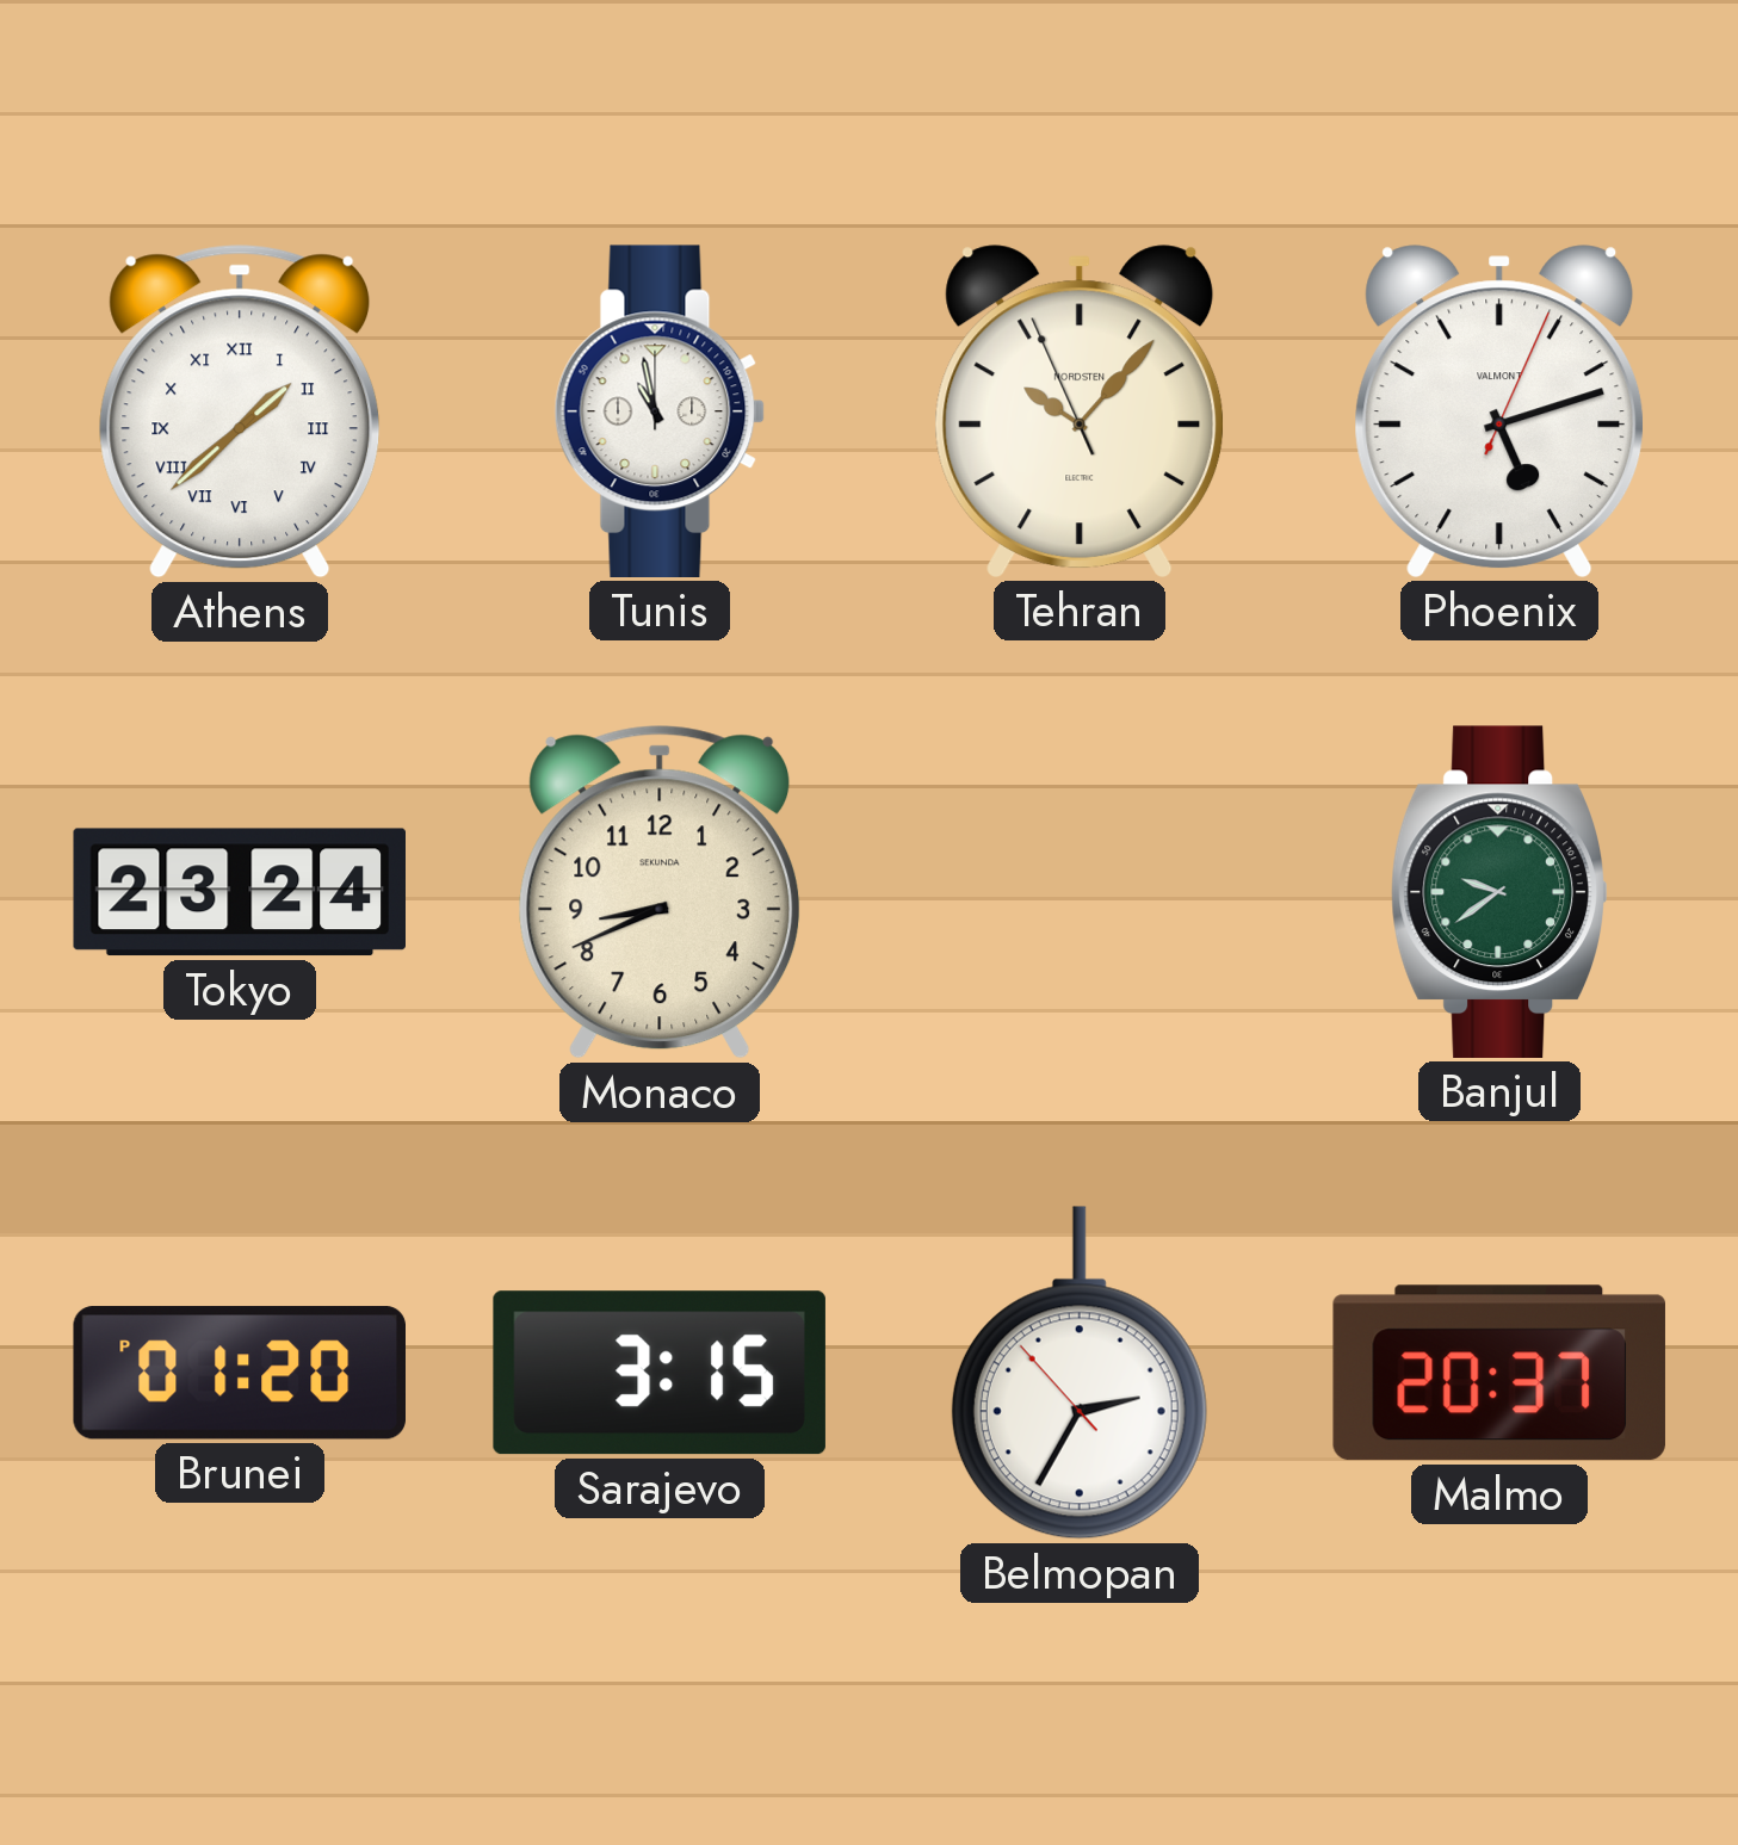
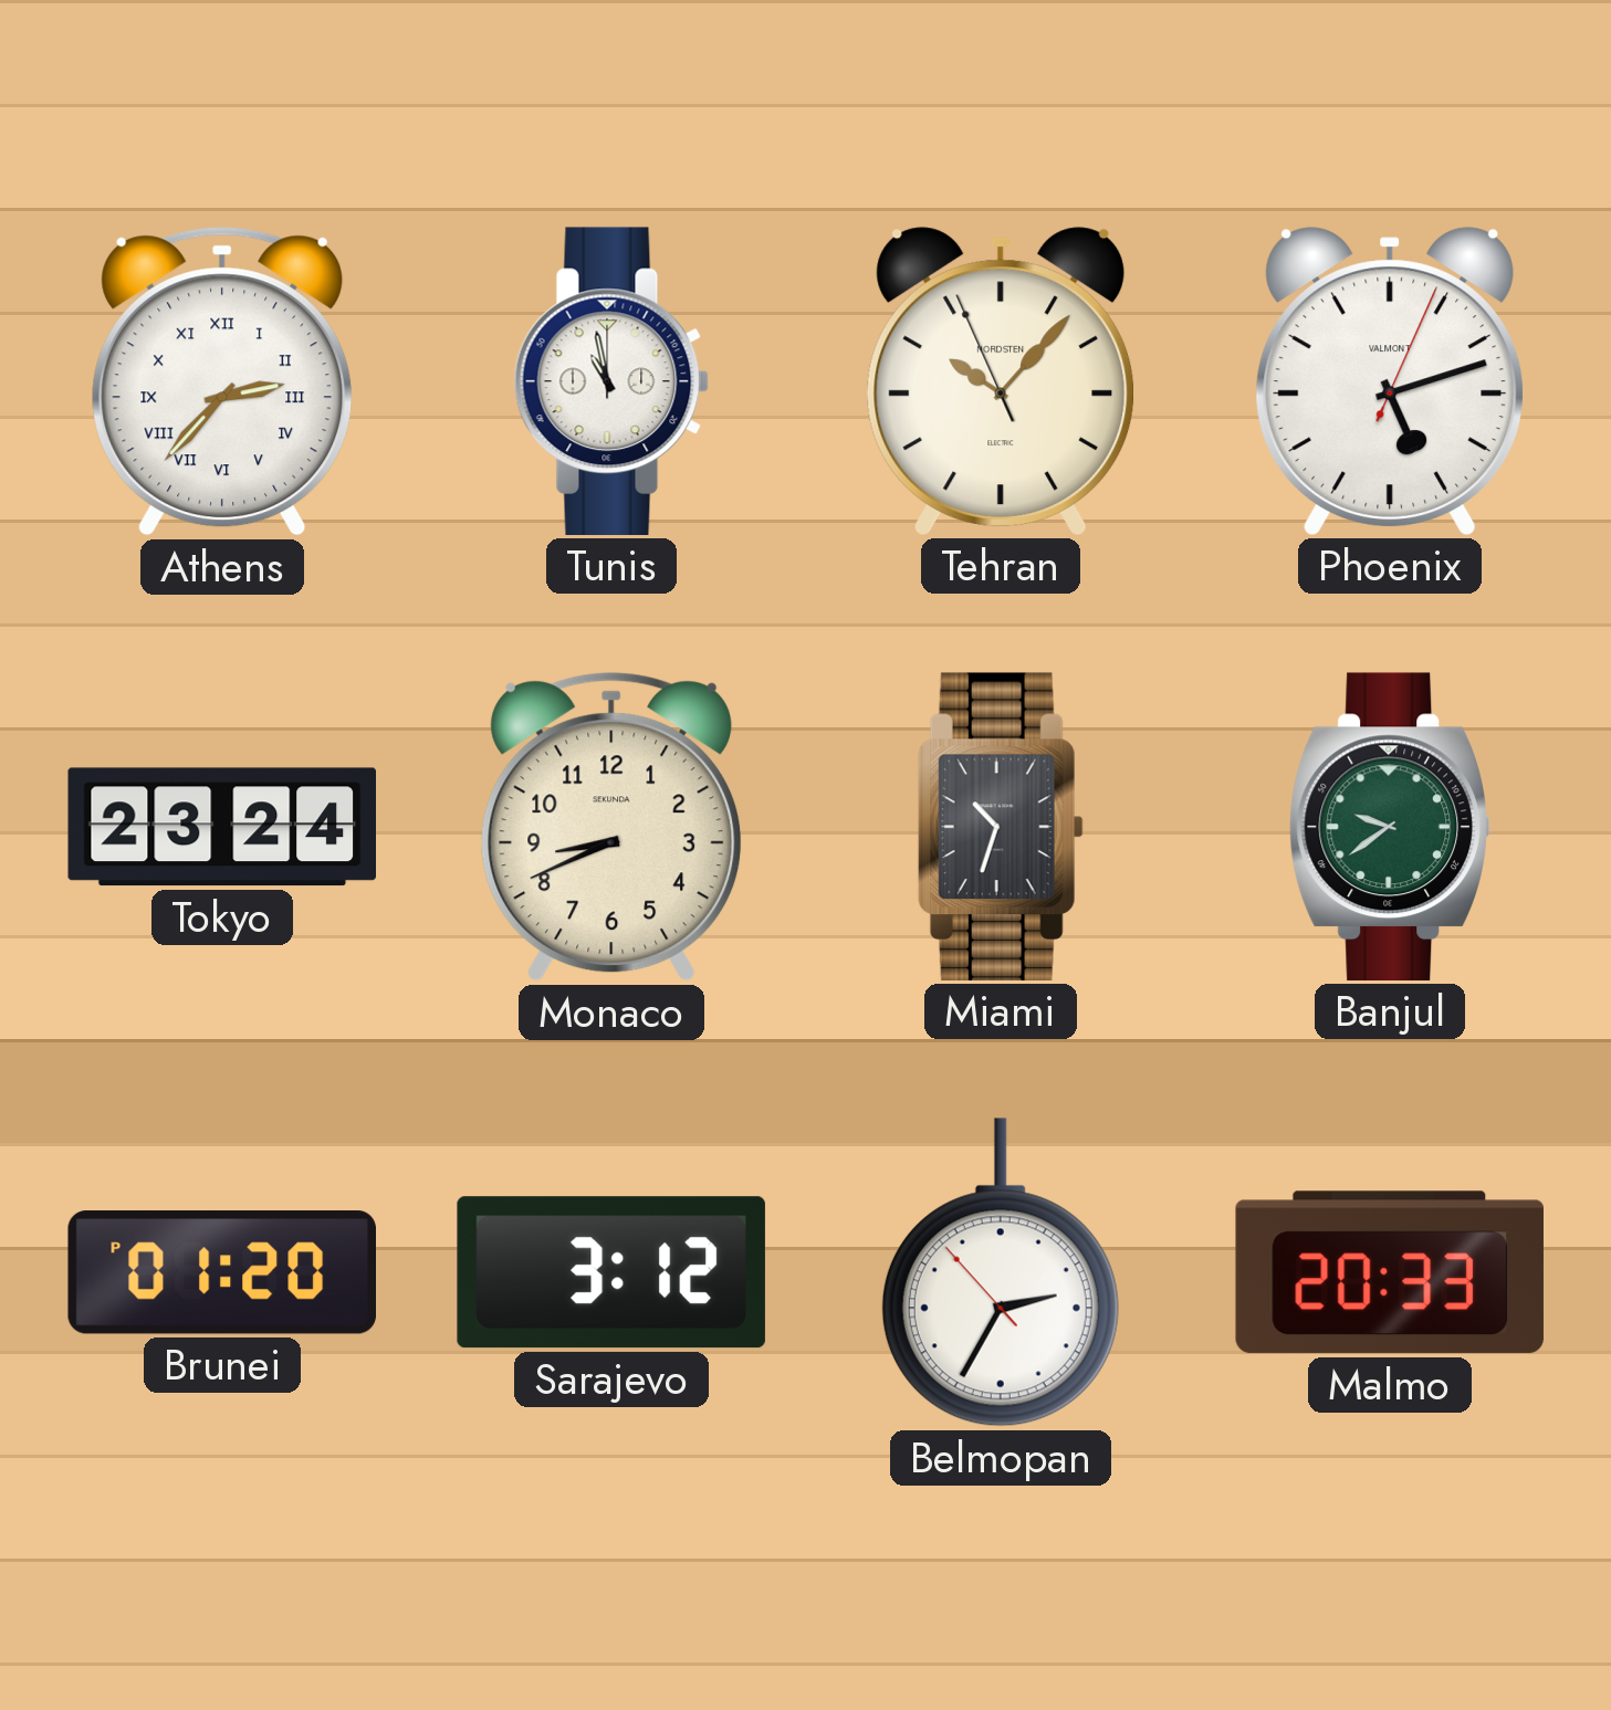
Athens: 1:38 -> 2:37 (222, 381)
Miami: none -> 10:33 (1001, 827)
Sarajevo: 3:15 -> 3:12 (611, 1272)
Malmo: 20:37 -> 20:33 (1390, 1272)
